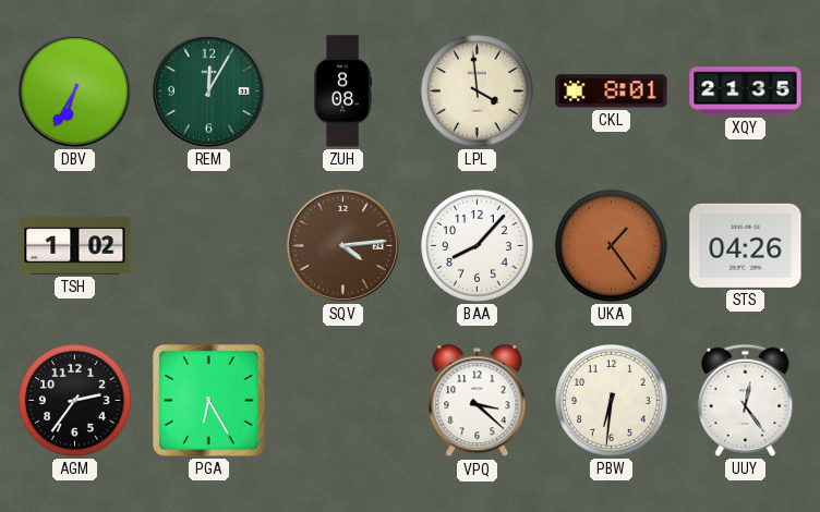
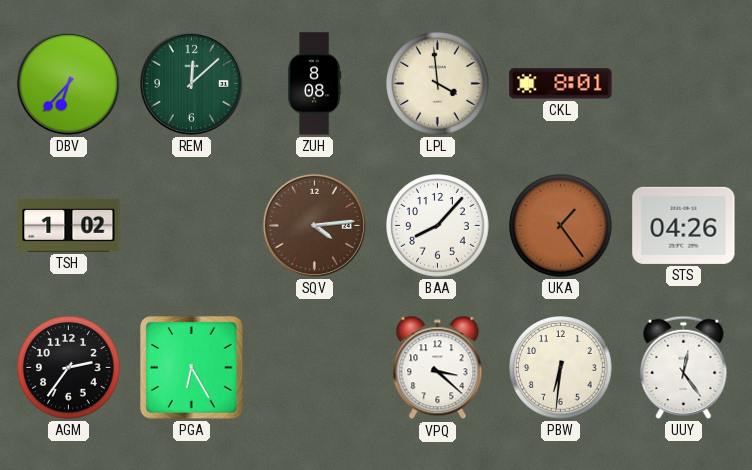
DBV: 6:35 -> 6:37 (68, 83)
REM: 12:05 -> 12:08 (191, 83)
XQY: 21:35 -> none (746, 92)
